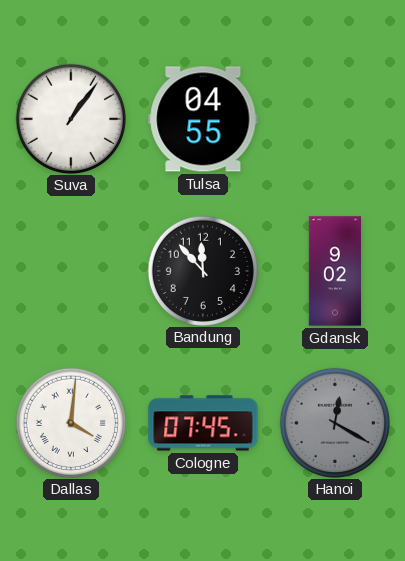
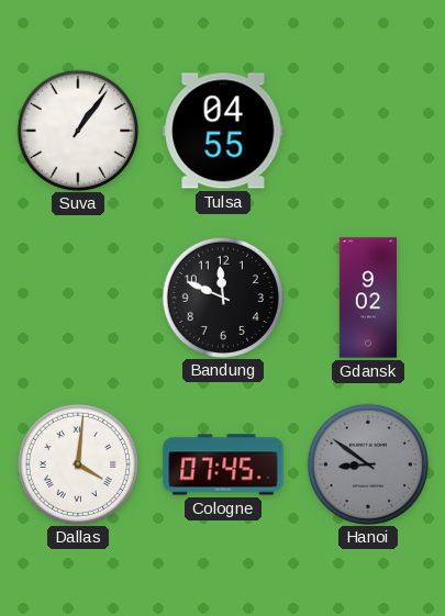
Bandung: 11:53 -> 11:49 (222, 296)
Hanoi: 12:20 -> 8:51 (367, 463)
